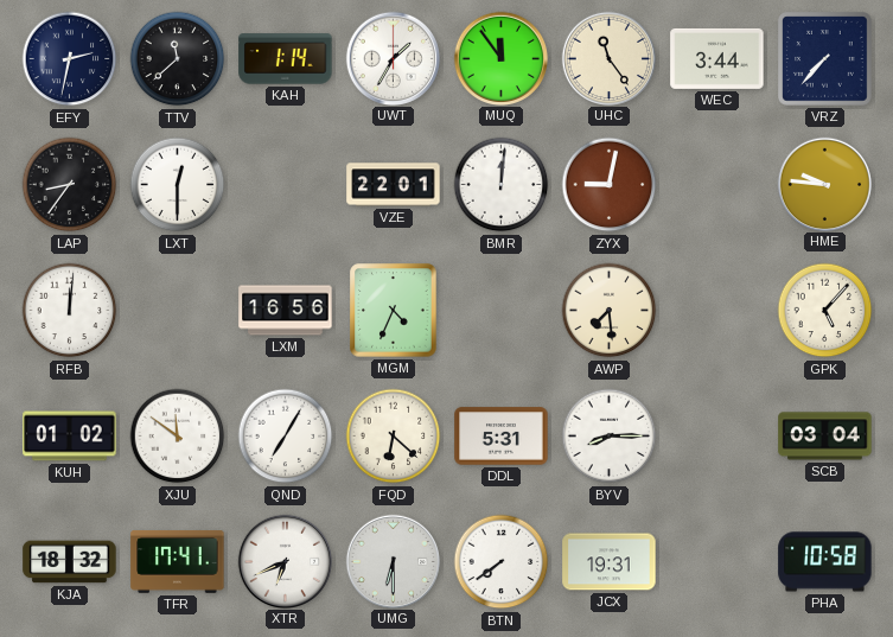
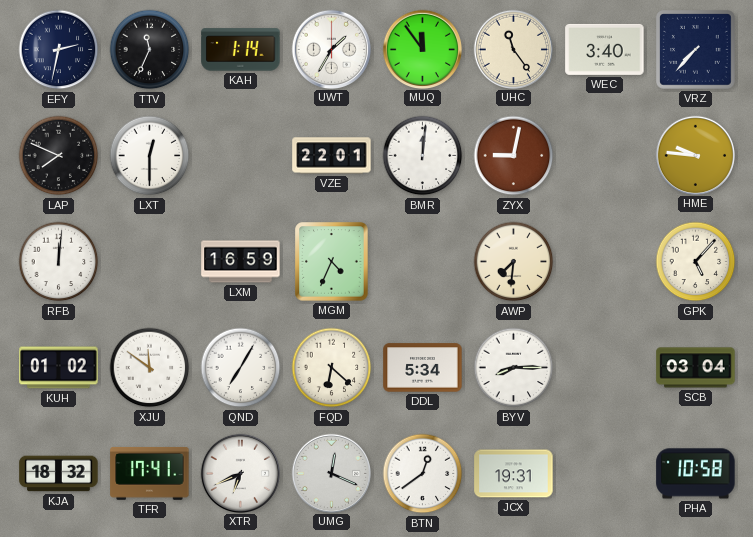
TTV: 11:38 -> 11:34 (150, 50)
WEC: 3:44 -> 3:40 (605, 49)
LAP: 8:36 -> 7:49 (59, 156)
LXM: 16:56 -> 16:59 (241, 262)
AWP: 7:29 -> 7:31 (514, 262)
DDL: 5:31 -> 5:34 (423, 368)
UMG: 6:30 -> 12:19 (331, 473)
BTN: 7:39 -> 12:39 (423, 474)
